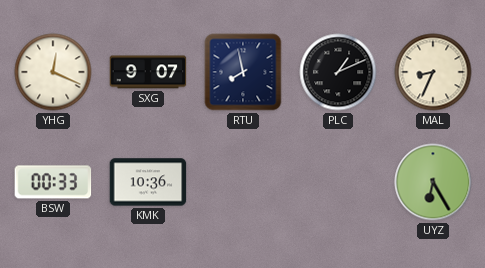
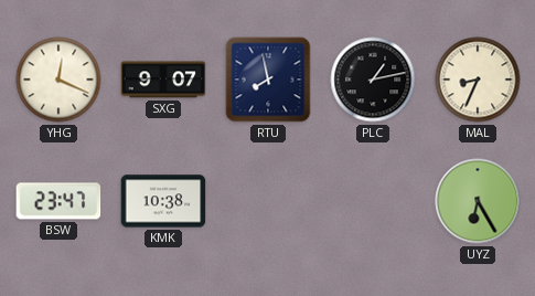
PLC: 1:11 -> 1:13 (373, 80)
BSW: 00:33 -> 23:47 (58, 201)
KMK: 10:36 -> 10:38 (163, 201)
